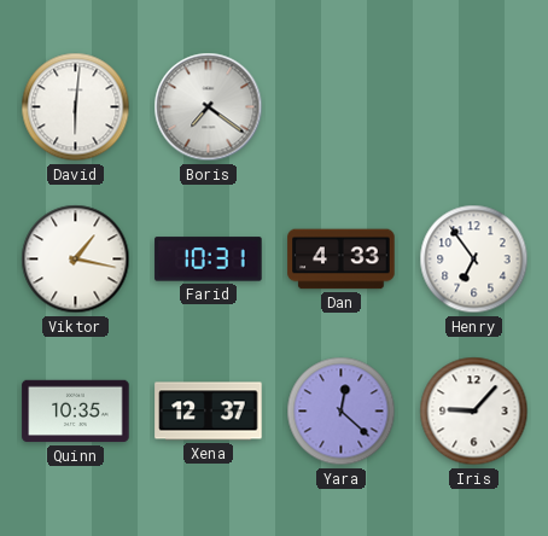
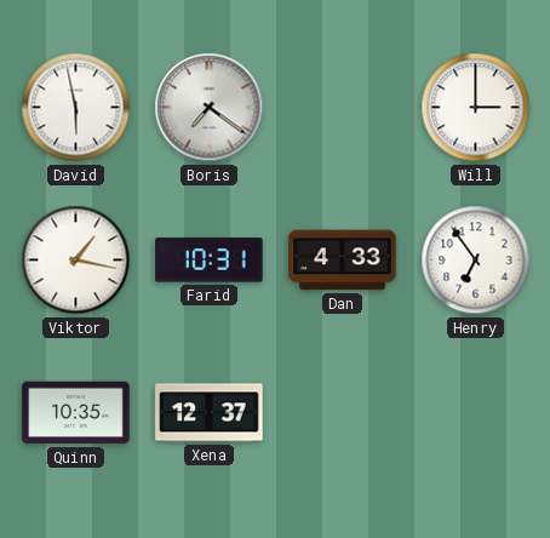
David: 6:01 -> 5:58 (76, 108)
Will: none -> 3:00 (476, 108)
Yara: 12:22 -> none (342, 412)
Iris: 9:07 -> none (474, 412)
